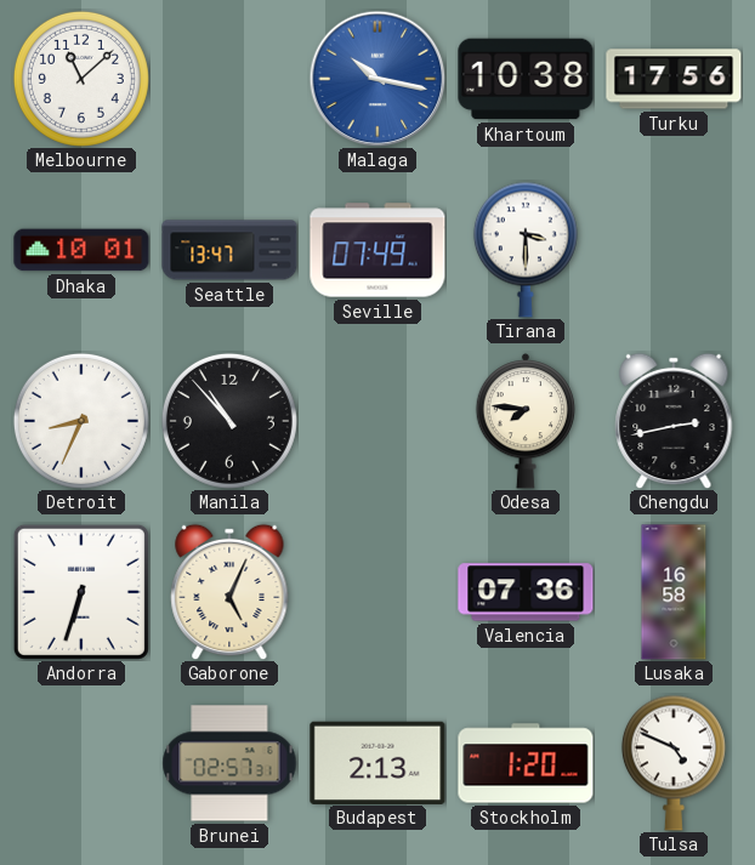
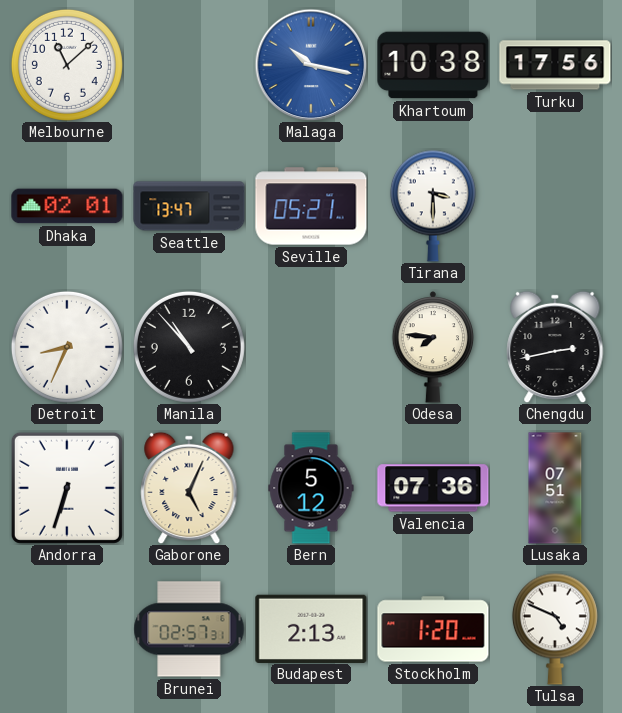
Dhaka: 10:01 -> 02:01 (67, 206)
Seville: 07:49 -> 05:21 (311, 206)
Bern: none -> 5:12 (311, 488)
Lusaka: 16:58 -> 07:51 (555, 488)
